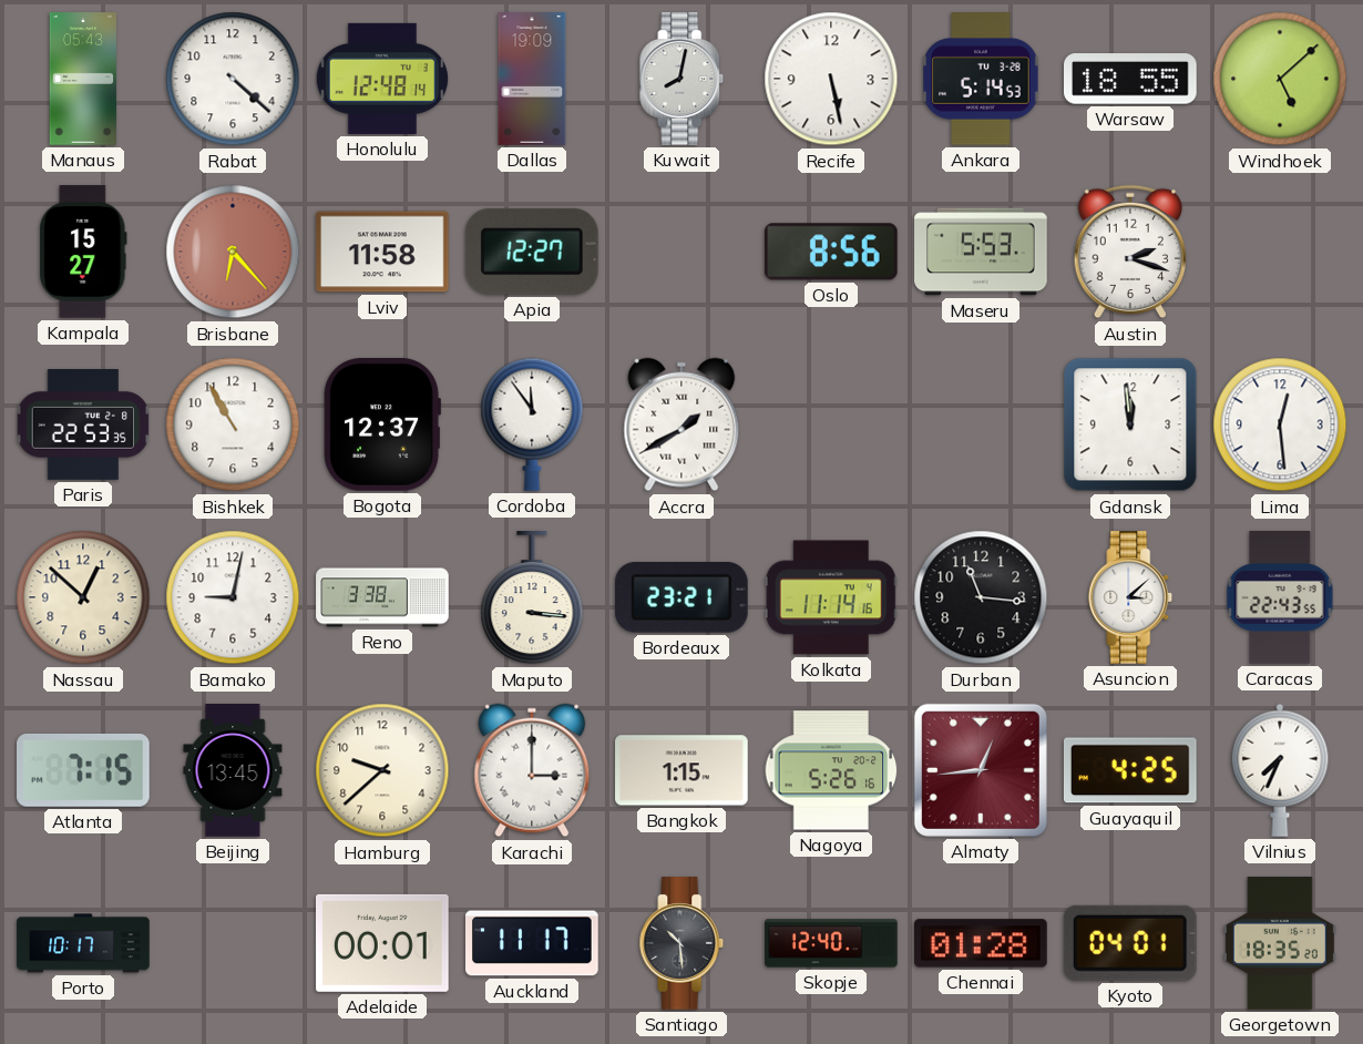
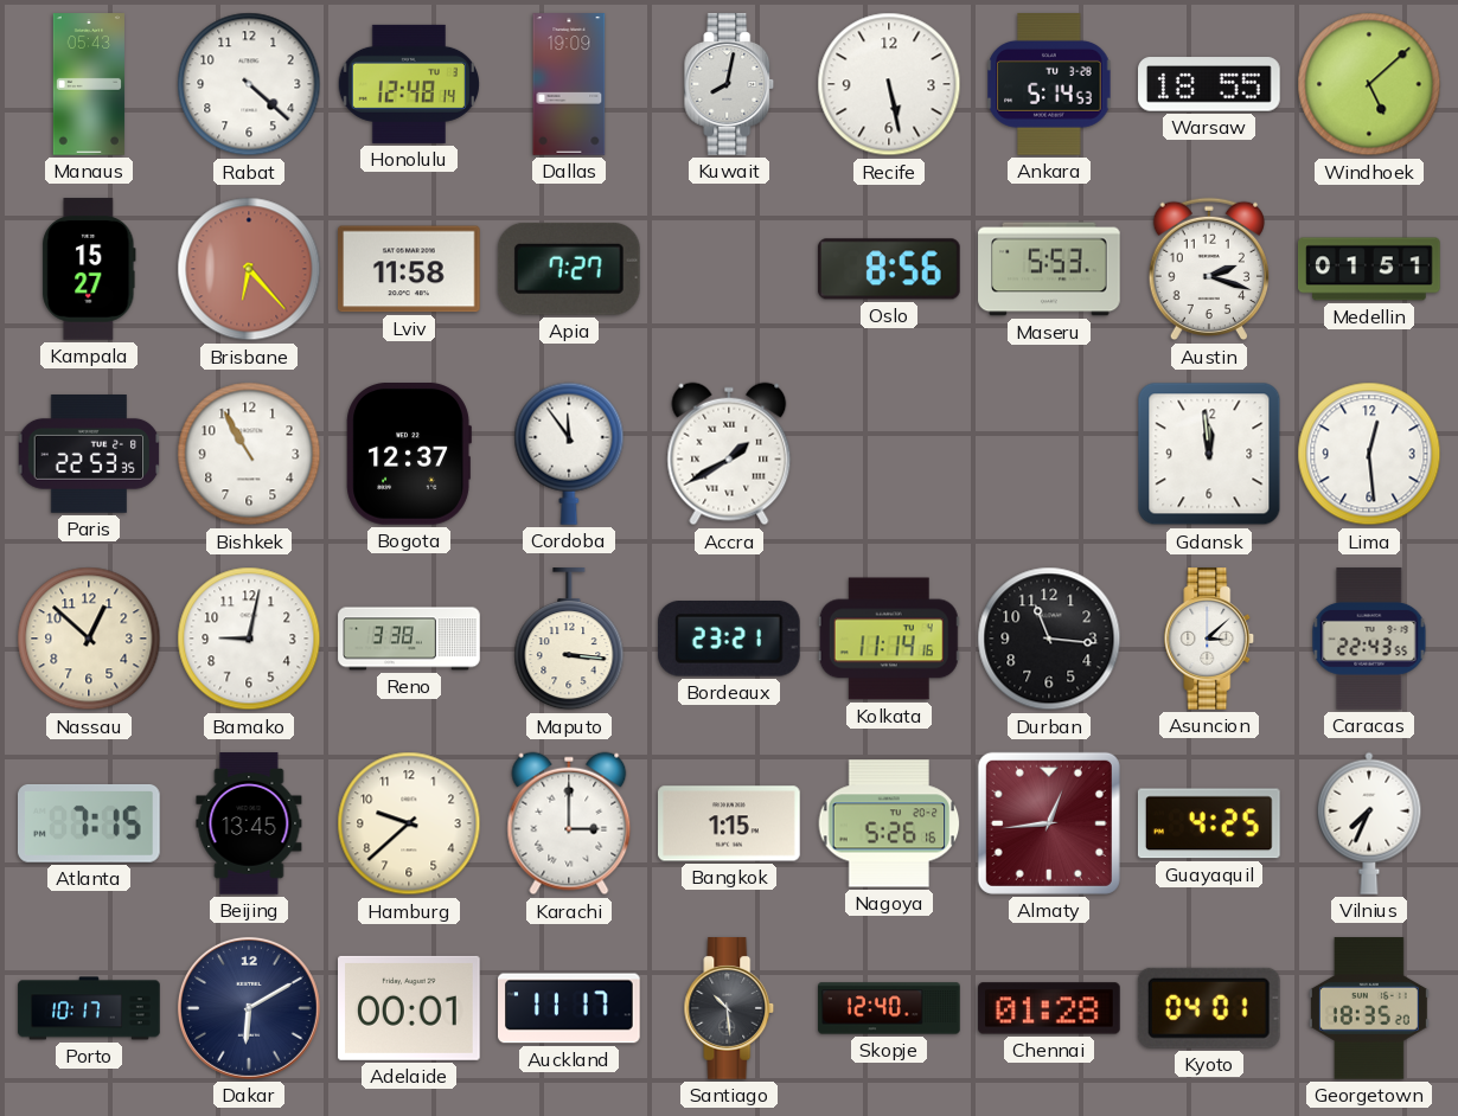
Apia: 12:27 -> 7:27 (569, 269)
Medellin: none -> 01:51 (1369, 269)
Dakar: none -> 6:10 (249, 1008)
